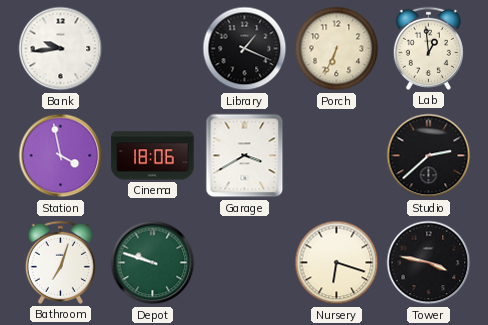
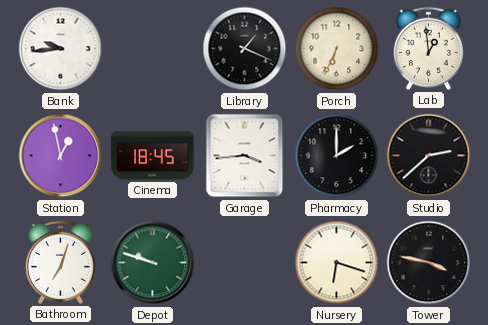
Station: 3:58 -> 12:58 (61, 156)
Cinema: 18:06 -> 18:45 (153, 156)
Garage: 3:40 -> 3:44 (245, 156)
Pharmacy: none -> 2:00 (337, 156)
